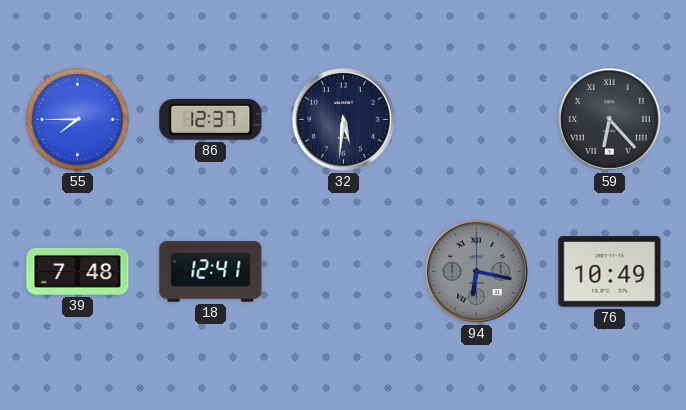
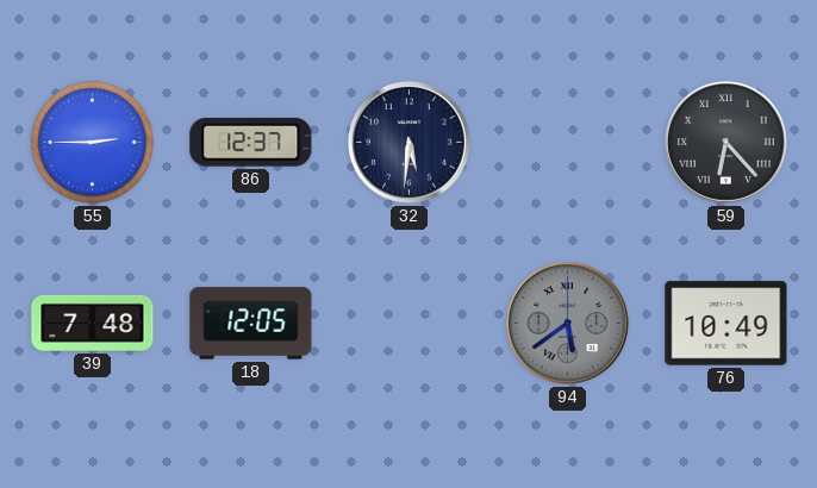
55: 7:45 -> 2:45 (93, 143)
18: 12:41 -> 12:05 (251, 324)
94: 6:17 -> 5:39 (567, 323)
